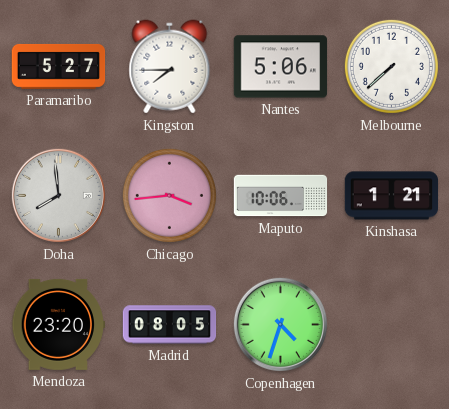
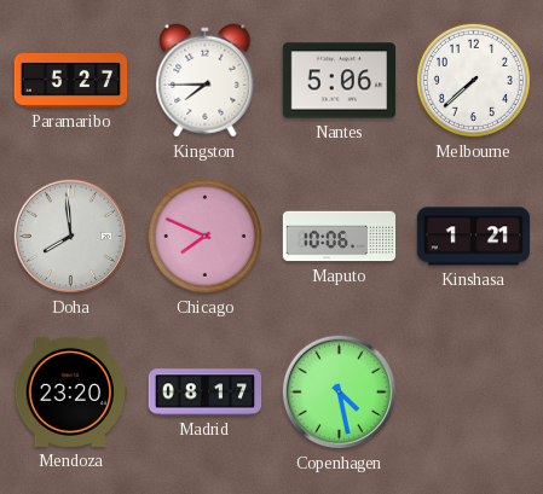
Chicago: 3:44 -> 7:49 (204, 236)
Madrid: 08:05 -> 08:17 (206, 393)
Copenhagen: 4:33 -> 4:28 (339, 391)
